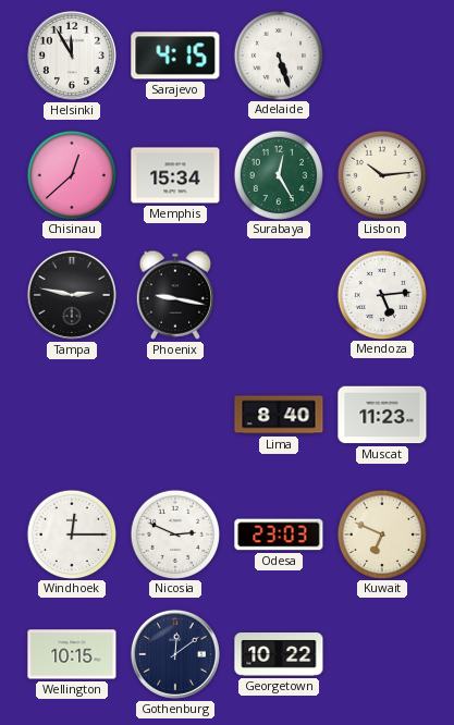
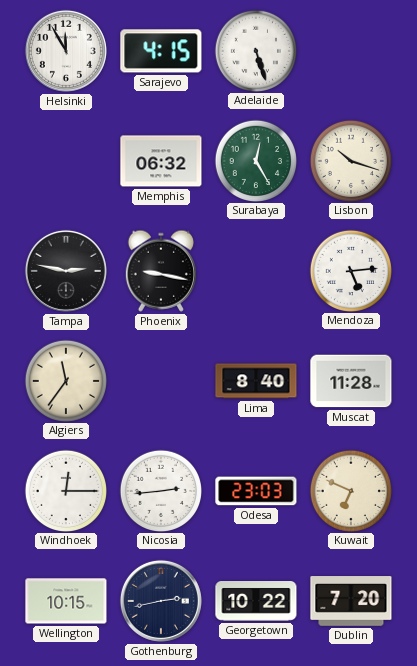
Chisinau: 12:38 -> none (71, 174)
Memphis: 15:34 -> 06:32 (161, 161)
Lisbon: 10:14 -> 10:18 (350, 160)
Algiers: none -> 11:36 (65, 380)
Muscat: 11:23 -> 11:28 (351, 381)
Nicosia: 2:49 -> 2:44 (160, 490)
Gothenburg: 12:09 -> 2:43 (161, 601)
Dublin: none -> 7:20 (351, 601)
